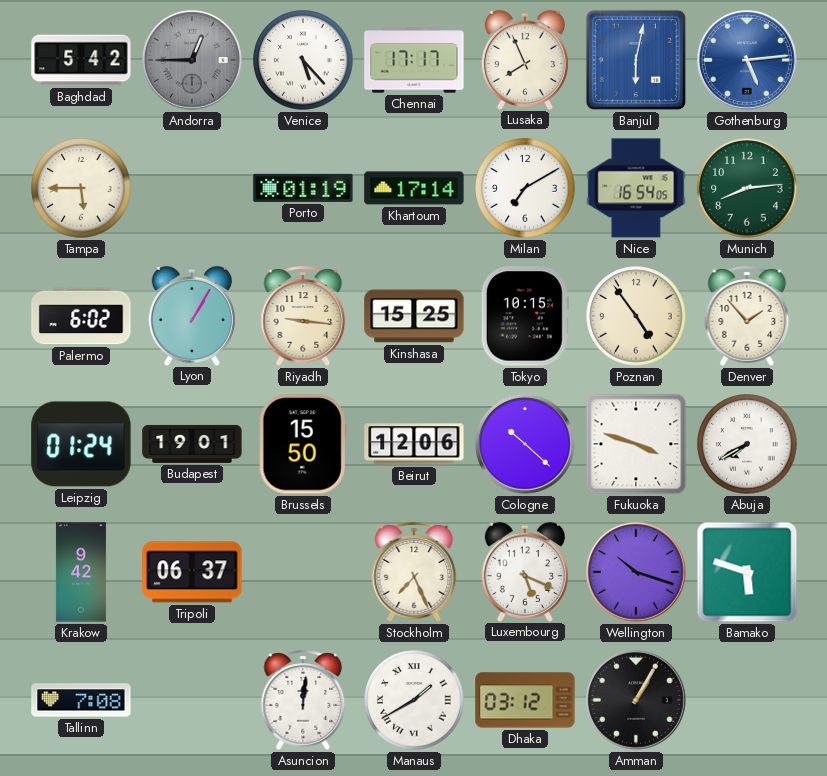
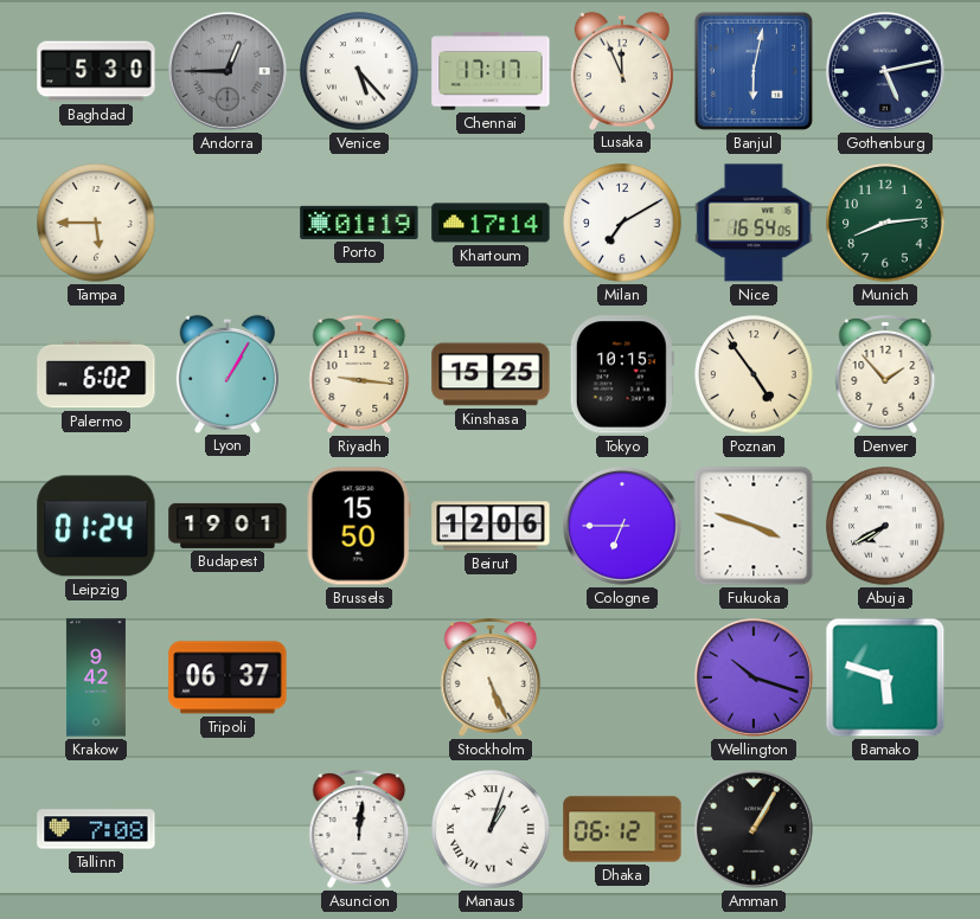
Baghdad: 5:42 -> 5:30 (96, 71)
Lusaka: 7:56 -> 11:56 (622, 70)
Gothenburg: 5:14 -> 5:13 (885, 71)
Gothenburg dial: blue -> navy (885, 71)
Cologne: 10:22 -> 6:45 (622, 526)
Stockholm: 7:26 -> 5:26 (491, 677)
Luxembourg: 5:19 -> none (525, 571)
Manaus: 1:40 -> 1:03 (491, 829)
Dhaka: 03:12 -> 06:12 (622, 829)
